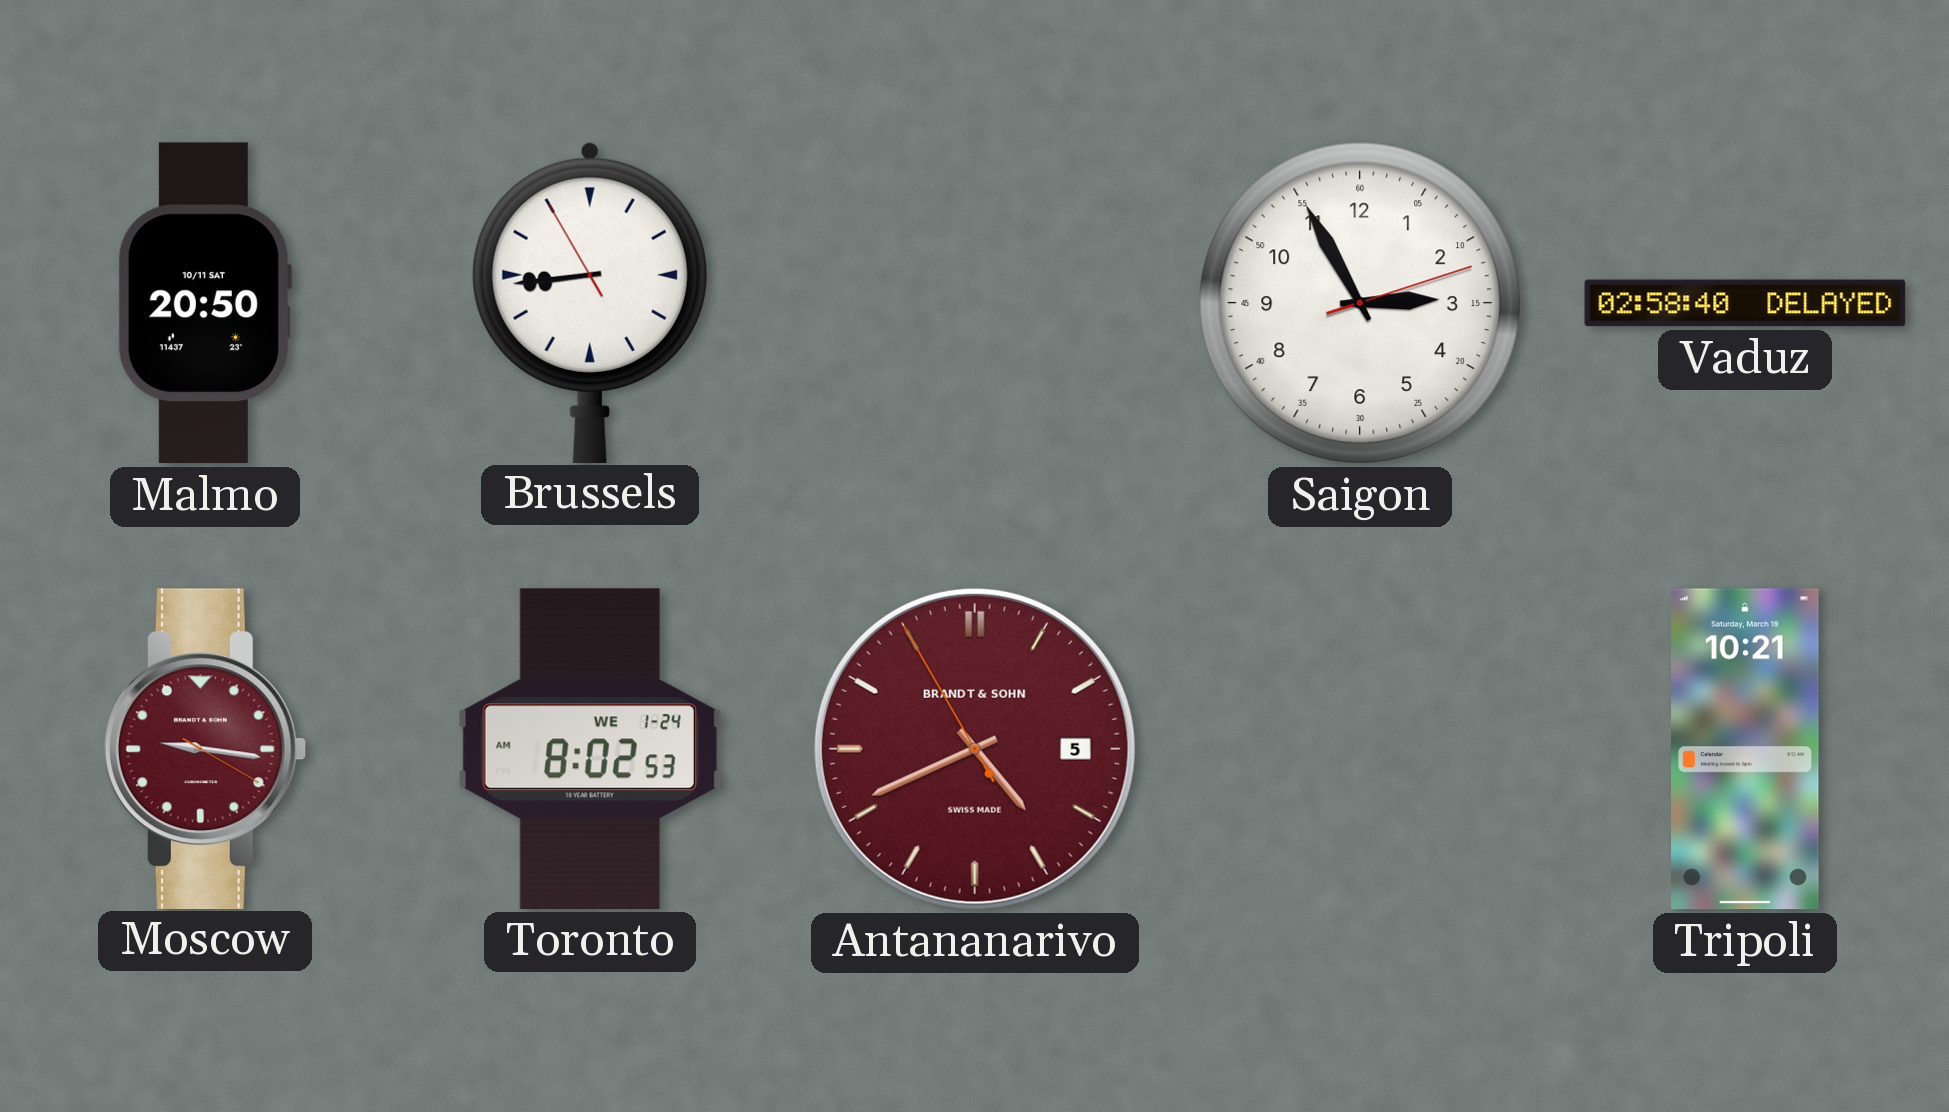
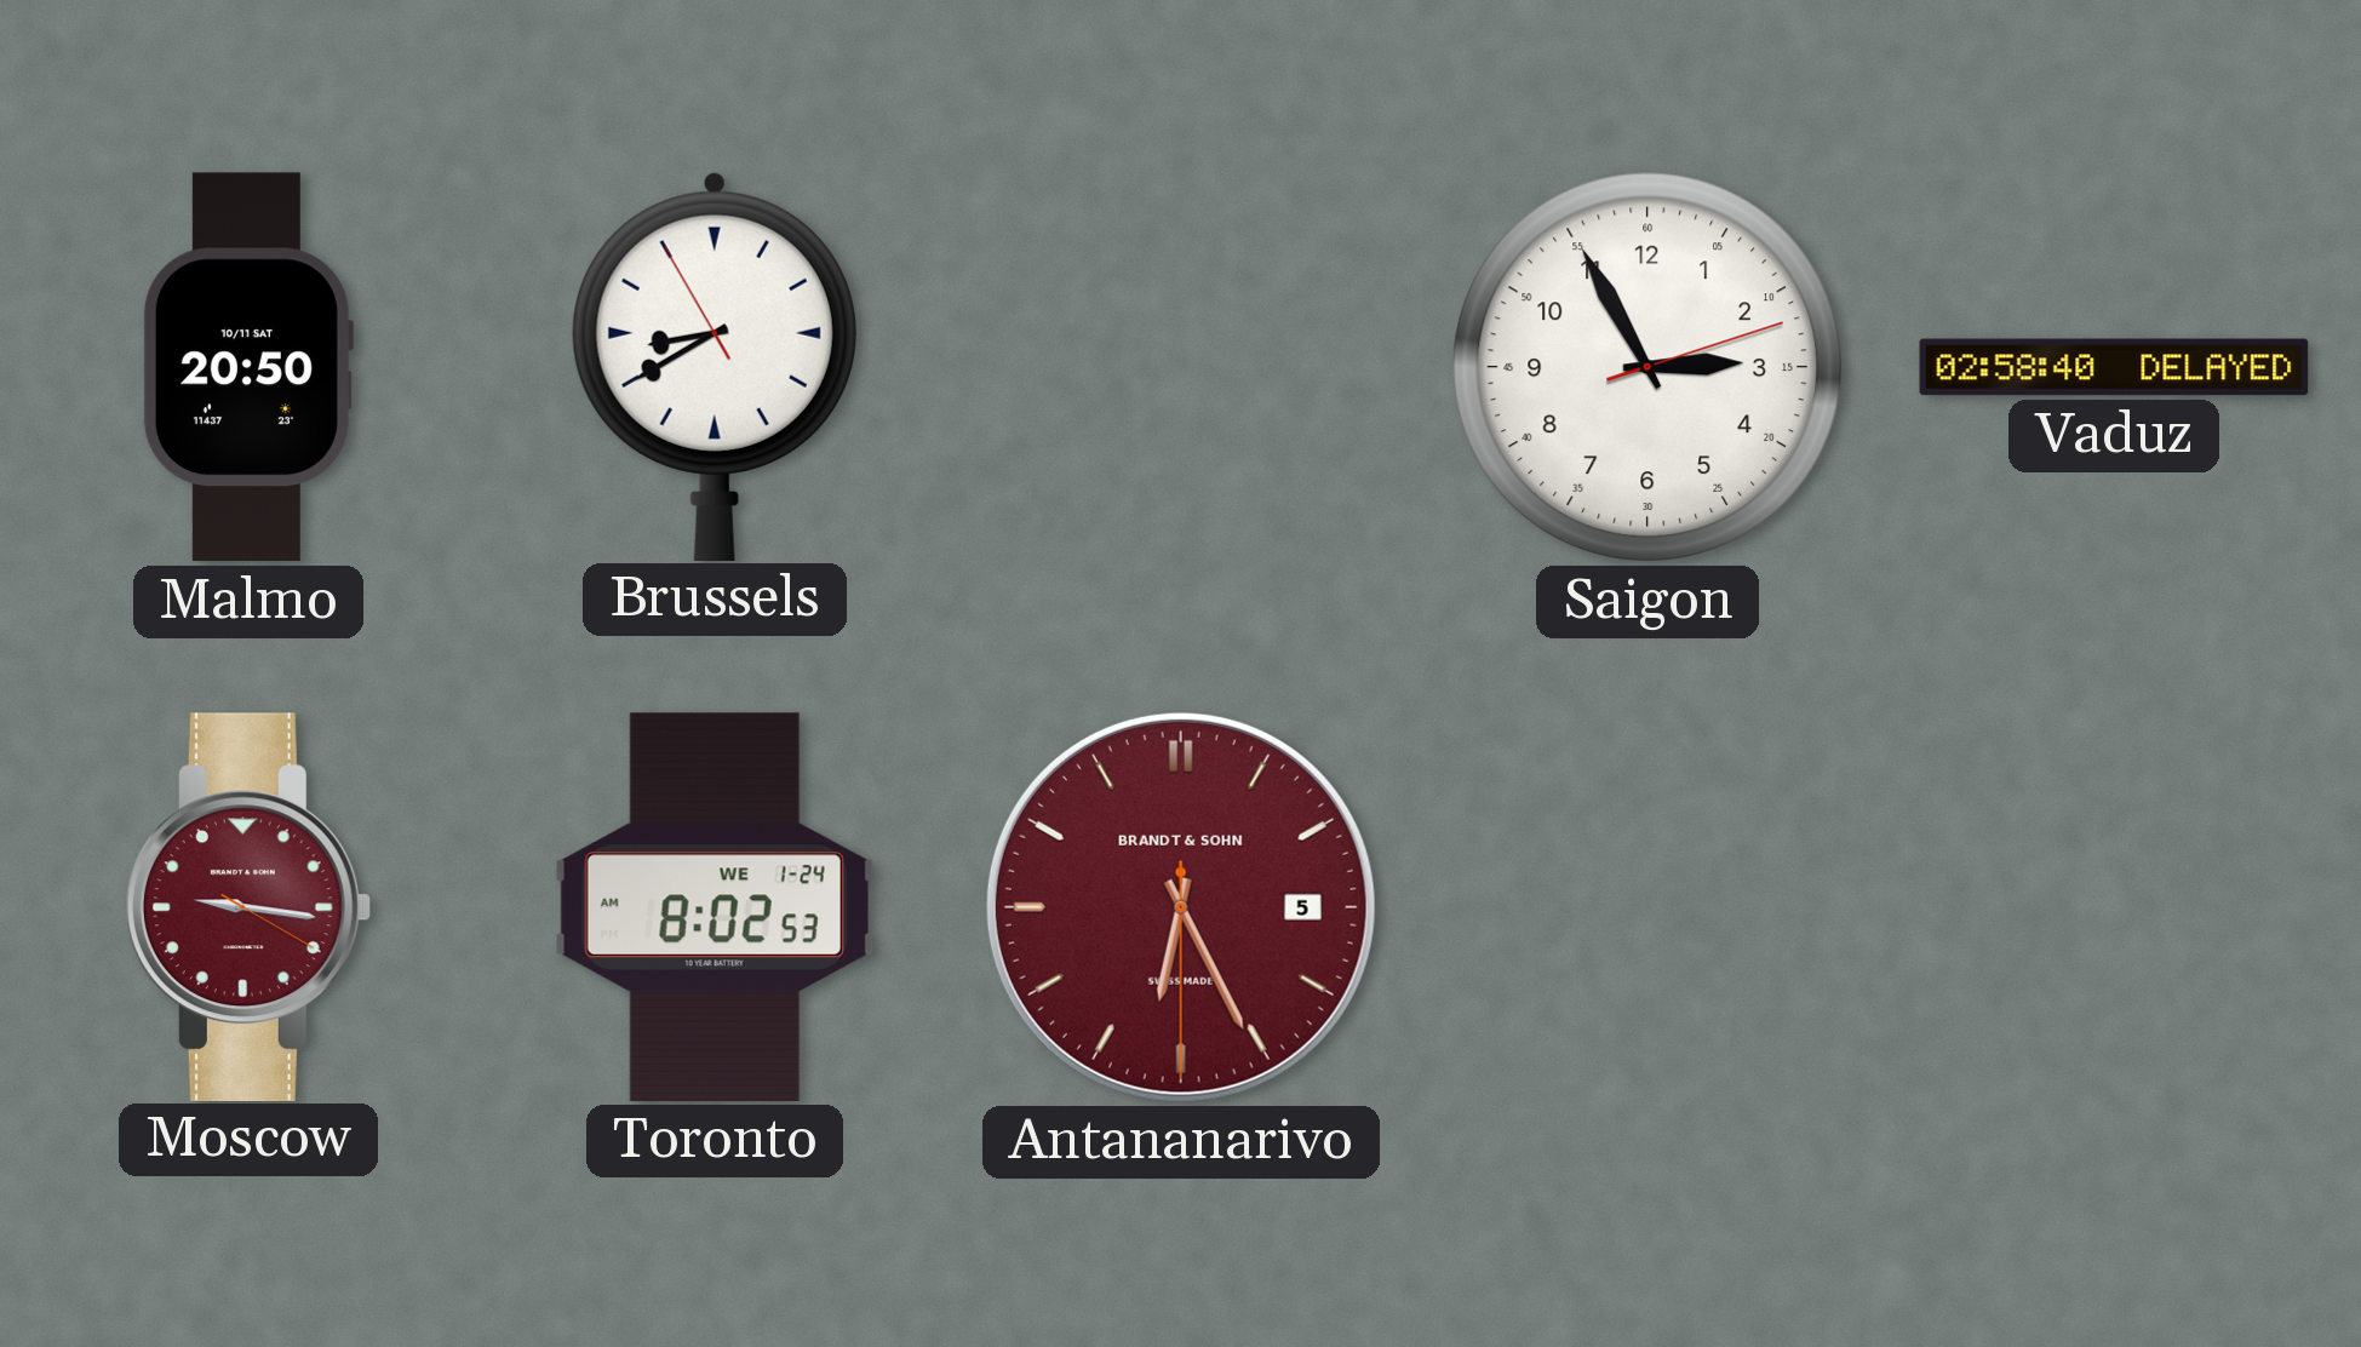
Brussels: 8:43 -> 8:39 (715, 366)
Antananarivo: 4:40 -> 6:25 (1181, 907)
Tripoli: 10:21 -> none (1746, 749)
